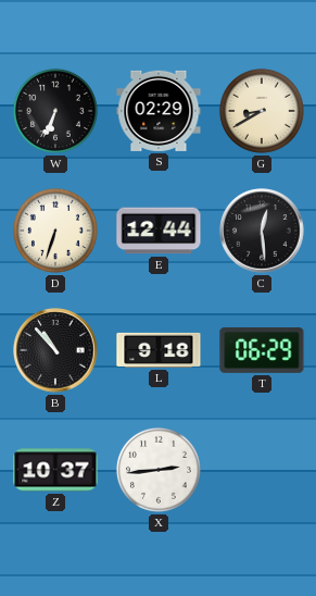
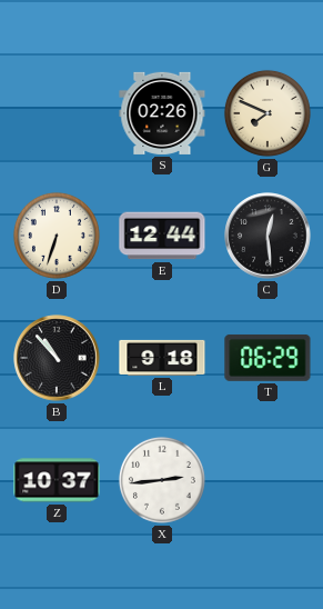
W: 6:34 -> none (55, 111)
S: 02:29 -> 02:26 (162, 113)
G: 8:40 -> 7:49 (268, 113)
